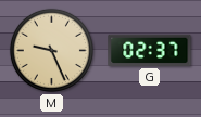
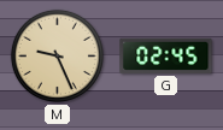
G: 02:37 -> 02:45 (166, 55)
